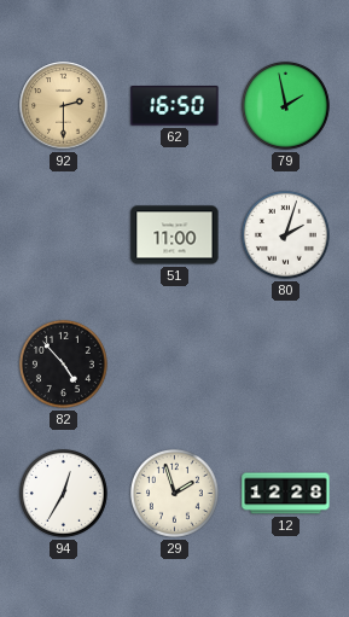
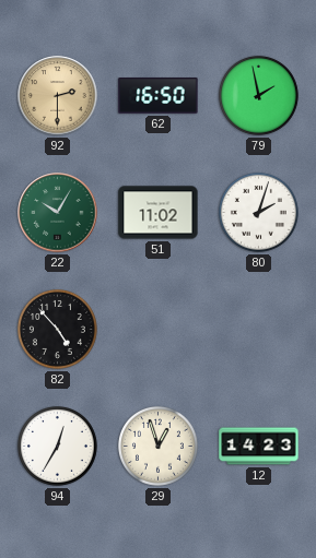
22: none -> 10:05 (58, 213)
51: 11:00 -> 11:02 (159, 213)
29: 1:57 -> 12:57 (157, 446)
12: 12:28 -> 14:23 (259, 447)
